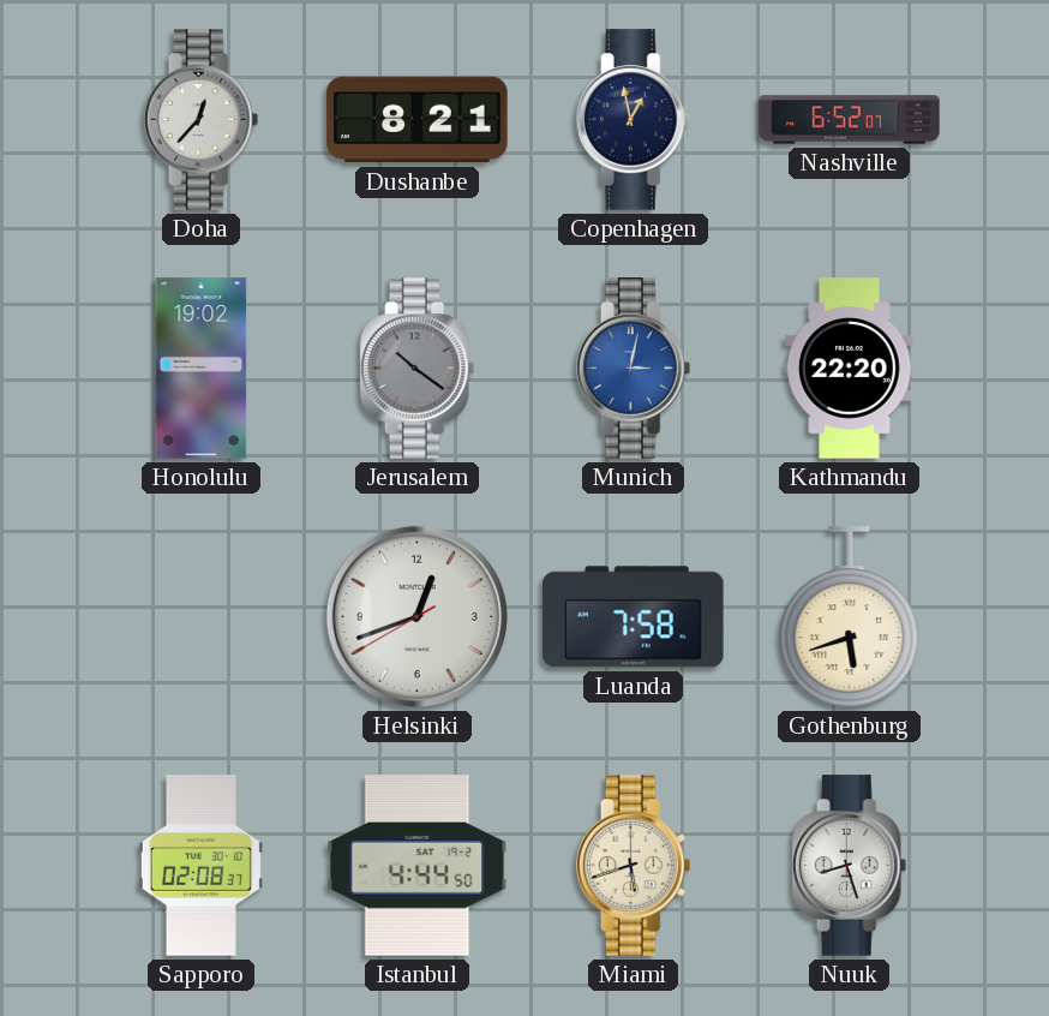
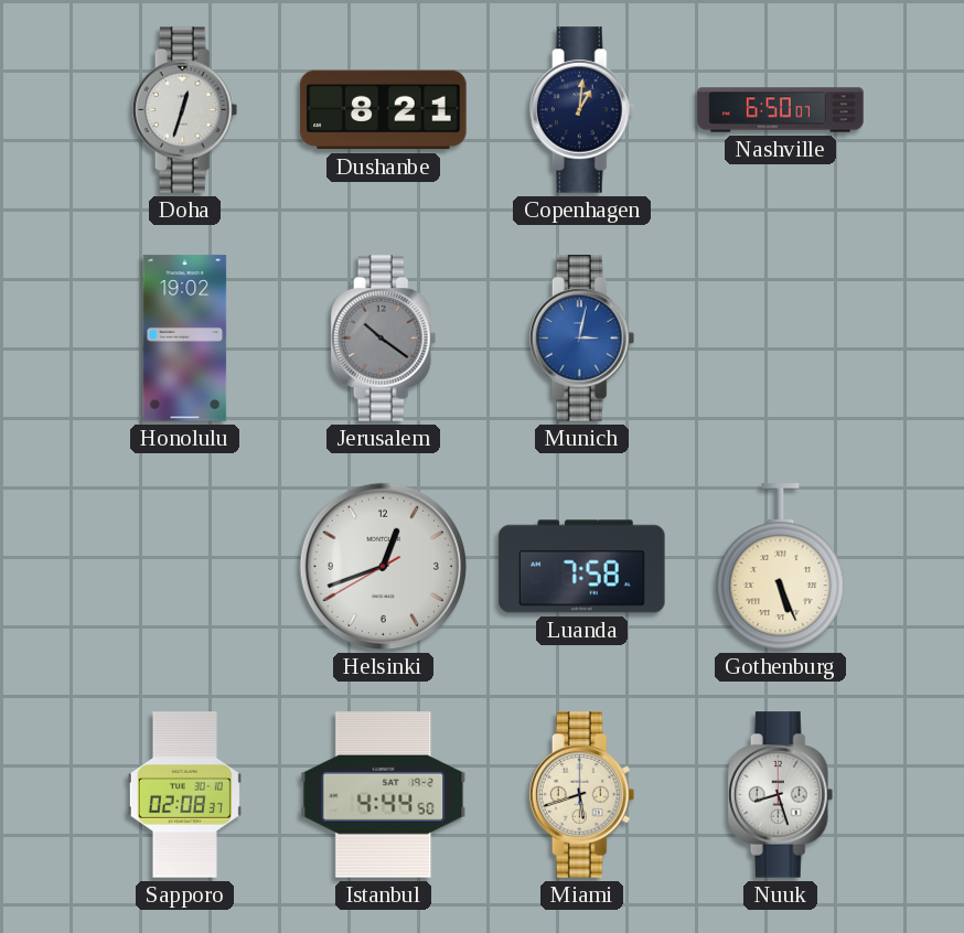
Doha: 12:37 -> 12:33 (185, 110)
Copenhagen: 12:58 -> 1:01 (582, 110)
Nashville: 6:52 -> 6:50 (781, 110)
Kathmandu: 22:20 -> none (850, 369)
Gothenburg: 5:42 -> 5:26 (781, 567)
